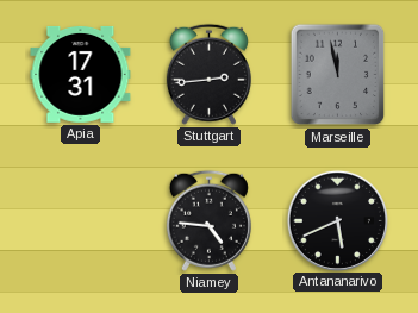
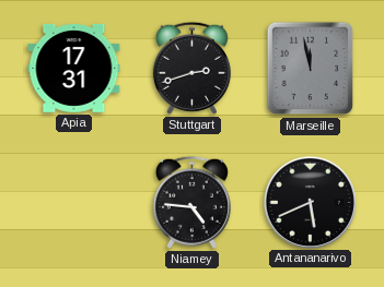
Stuttgart: 2:44 -> 2:42 (191, 68)
